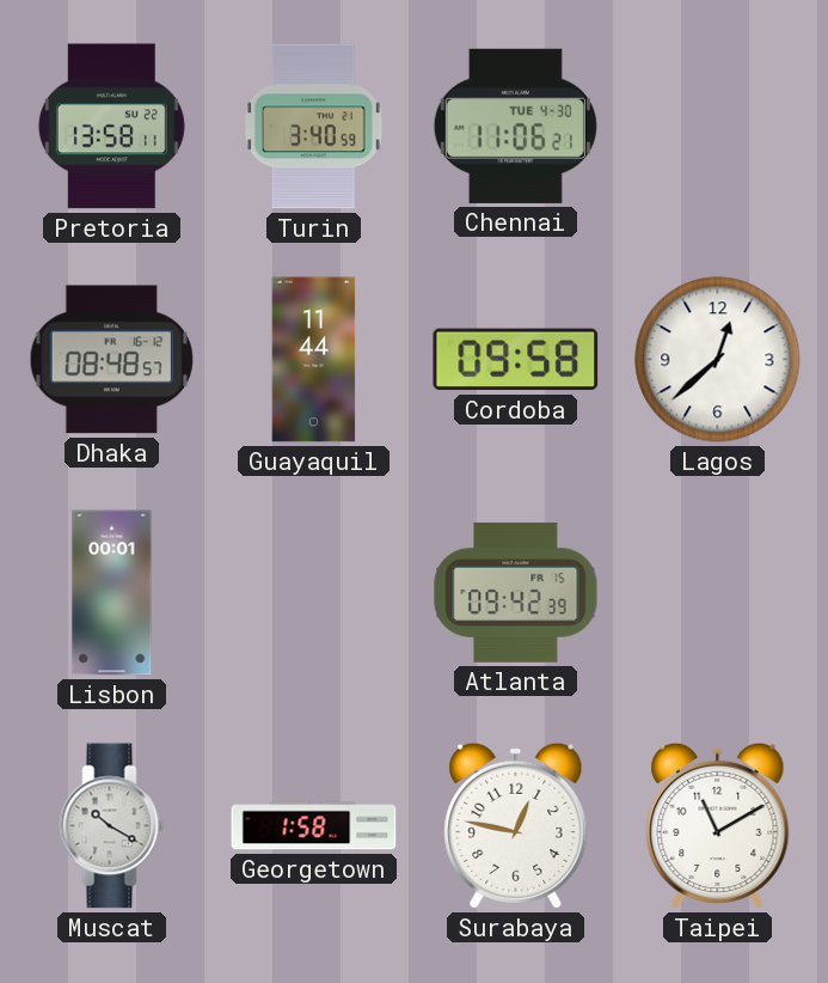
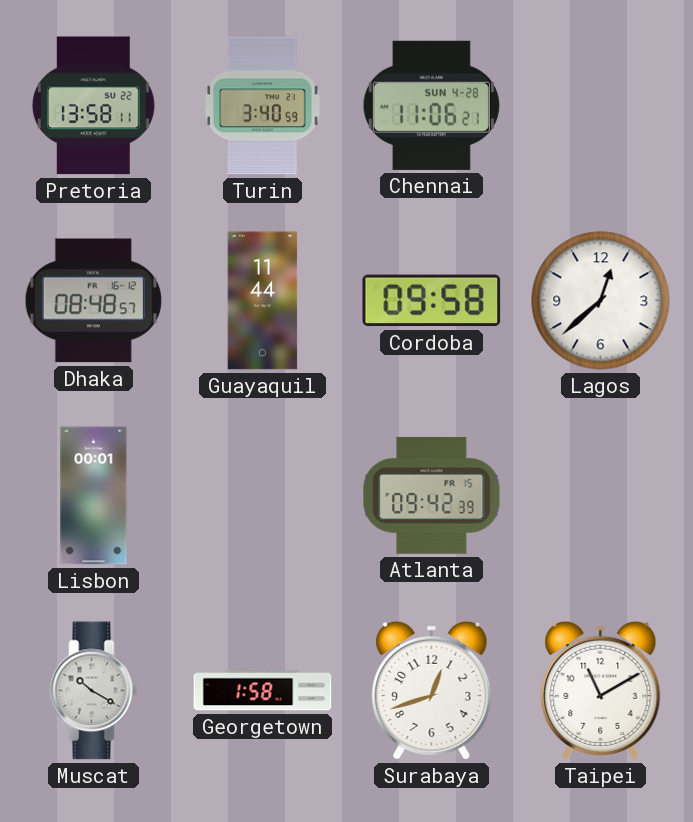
Chennai date: TUE 4-30 -> SUN 4-28 (431, 105)
Surabaya: 12:47 -> 12:42 (432, 690)
